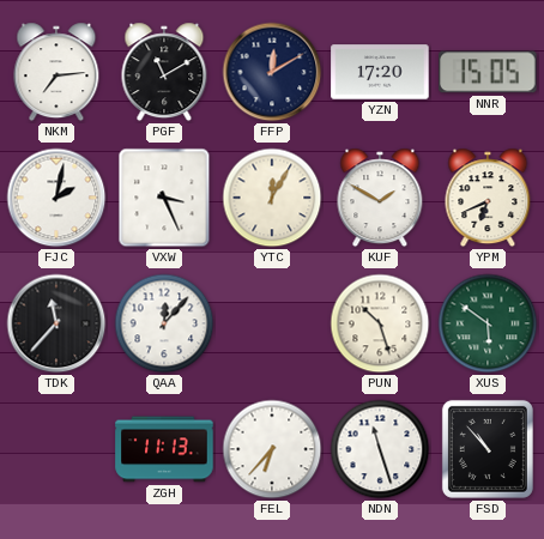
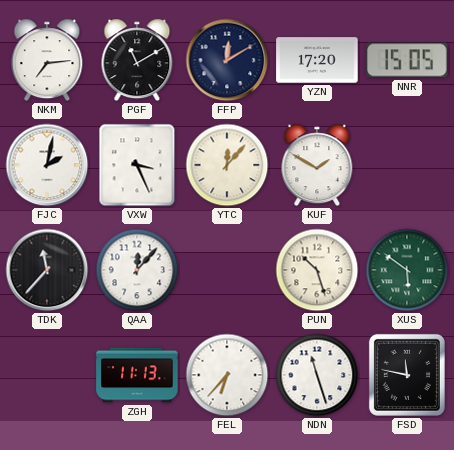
YTC: 12:05 -> 12:07 (227, 165)
YPM: 6:41 -> none (488, 198)
FSD: 10:53 -> 11:47 (407, 375)
